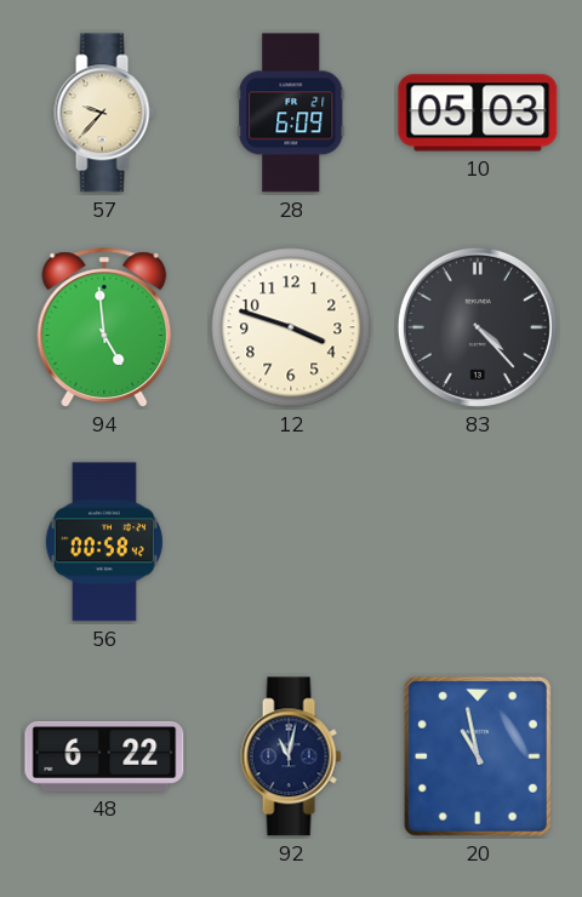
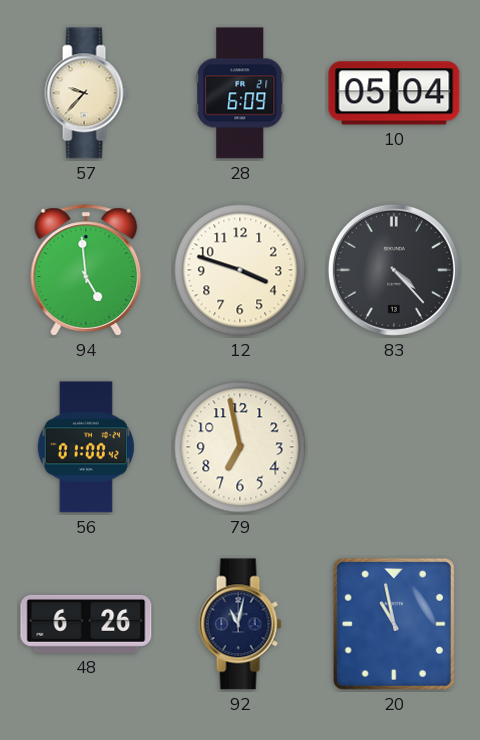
10: 05:03 -> 05:04 (394, 93)
56: 00:58 -> 01:00 (86, 447)
79: none -> 6:58 (240, 447)
48: 6:22 -> 6:26 (86, 624)
